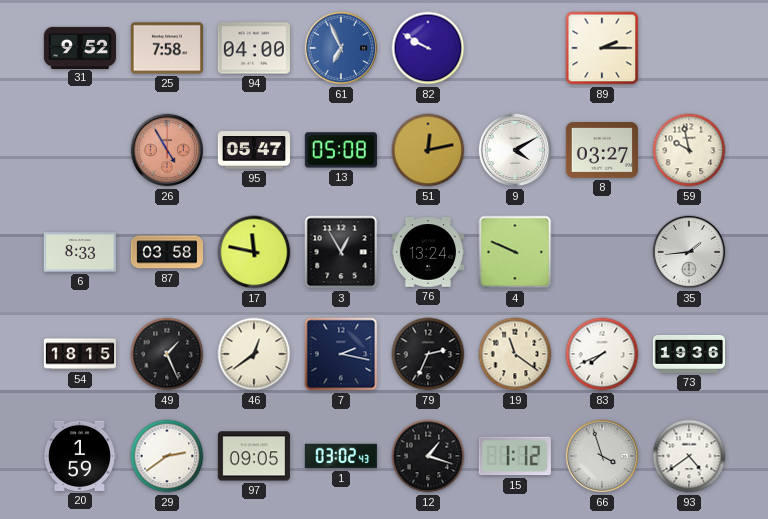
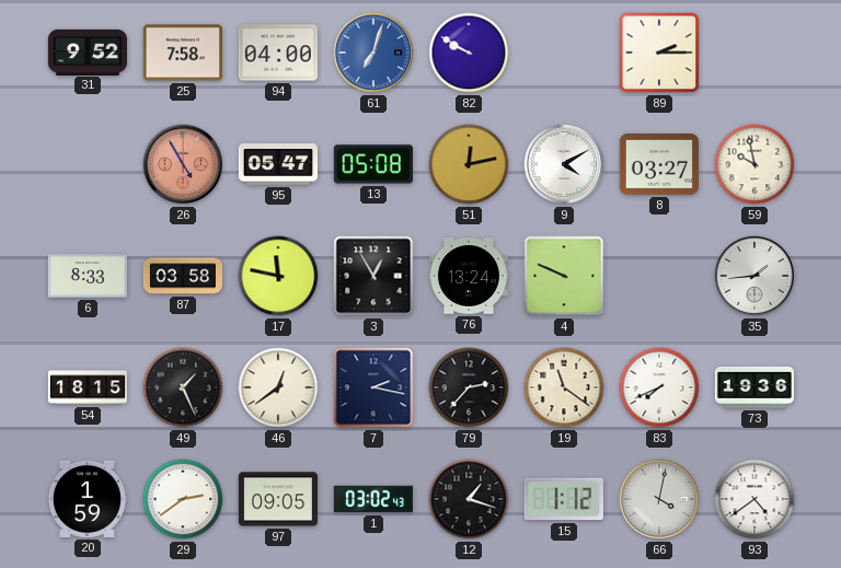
61: 6:56 -> 7:03 (373, 53)
79: 2:34 -> 2:37 (469, 387)
66: 3:57 -> 4:02 (659, 499)
